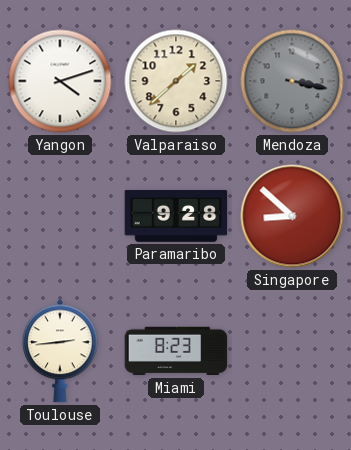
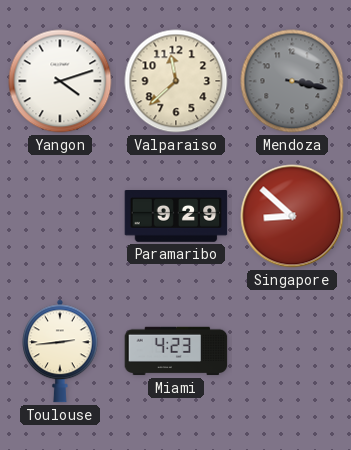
Valparaiso: 1:38 -> 11:38 (176, 81)
Paramaribo: 9:28 -> 9:29 (176, 217)
Miami: 8:23 -> 4:23 (176, 351)
